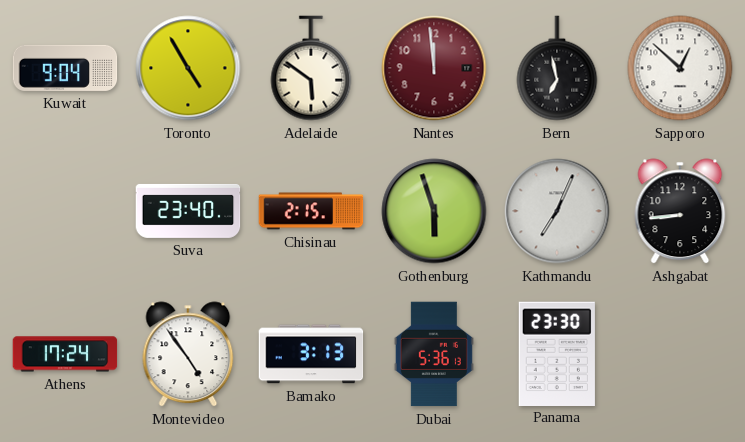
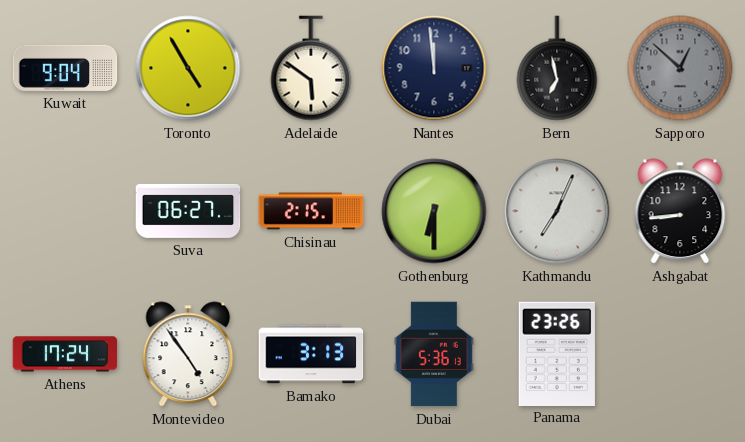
Nantes dial: burgundy -> navy (434, 68)
Sapporo dial: white -> grey (680, 68)
Suva: 23:40 -> 06:27 (188, 211)
Gothenburg: 5:57 -> 6:30 (434, 211)
Panama: 23:30 -> 23:26 (557, 353)
